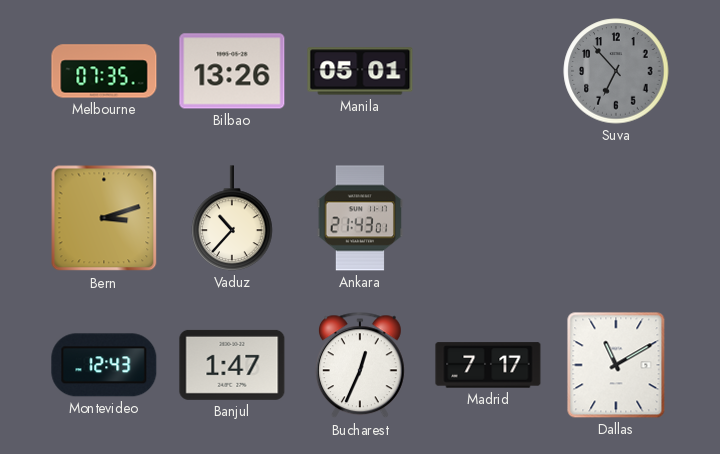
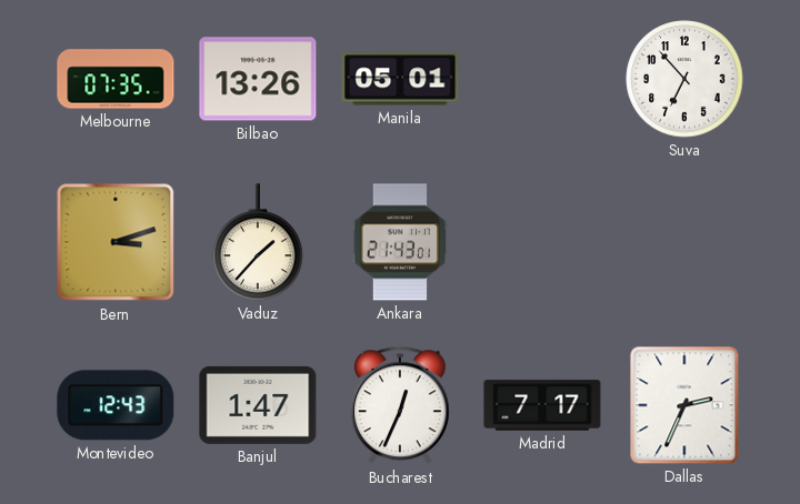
Suva dial: grey -> white (684, 79)
Vaduz: 10:37 -> 1:37 (258, 242)
Dallas: 11:10 -> 2:34 (684, 405)
